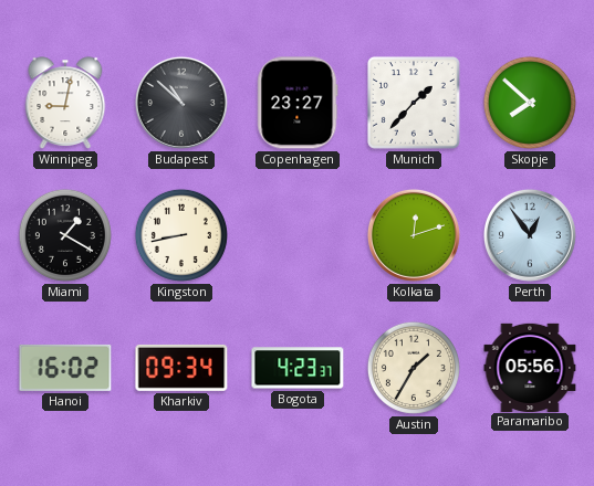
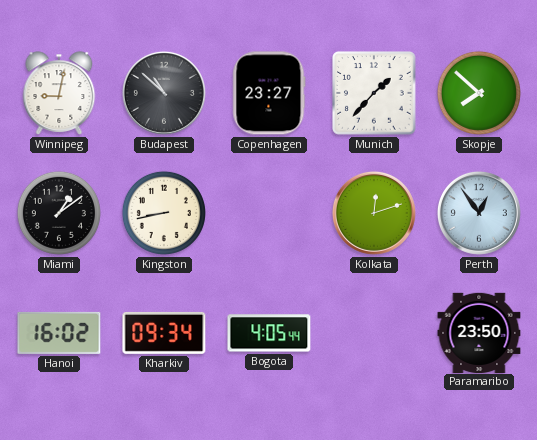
Miami: 1:20 -> 1:09 (59, 213)
Bogota: 4:23 -> 4:05 (269, 333)
Austin: 1:35 -> none (414, 368)
Paramaribo: 05:56 -> 23:50 (479, 332)
